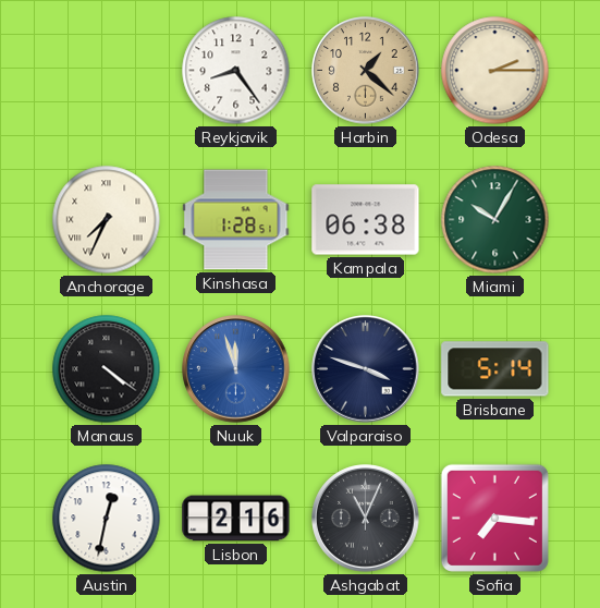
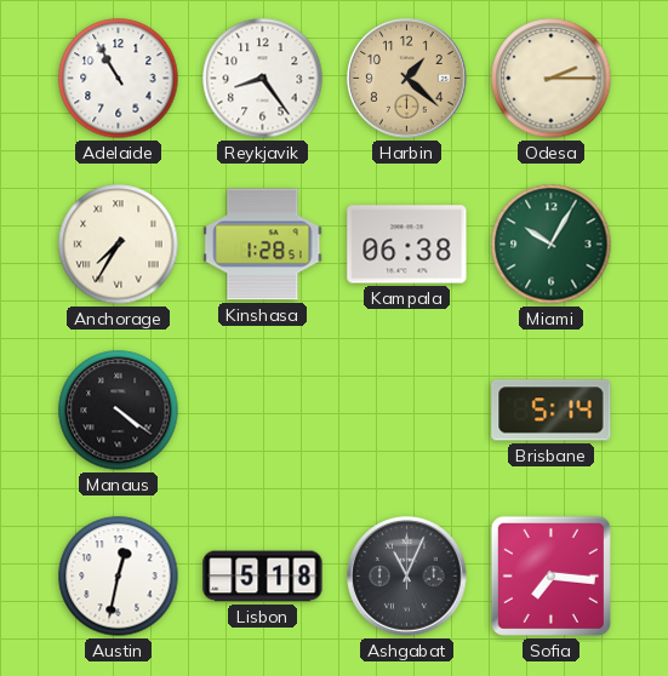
Adelaide: none -> 10:55 (119, 79)
Anchorage: 7:34 -> 7:35 (119, 245)
Nuuk: 11:57 -> none (236, 369)
Valparaiso: 3:48 -> none (366, 369)
Lisbon: 2:16 -> 5:18 (263, 577)
